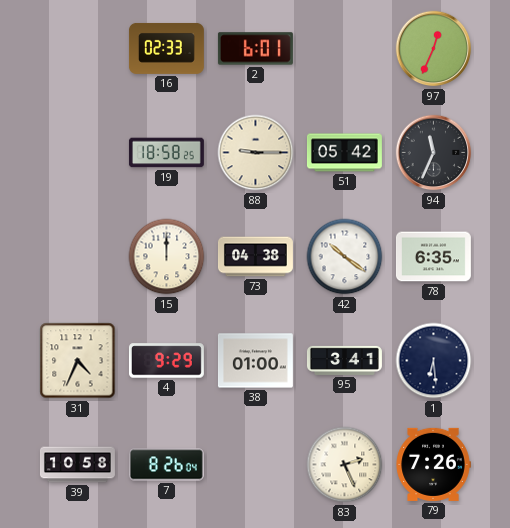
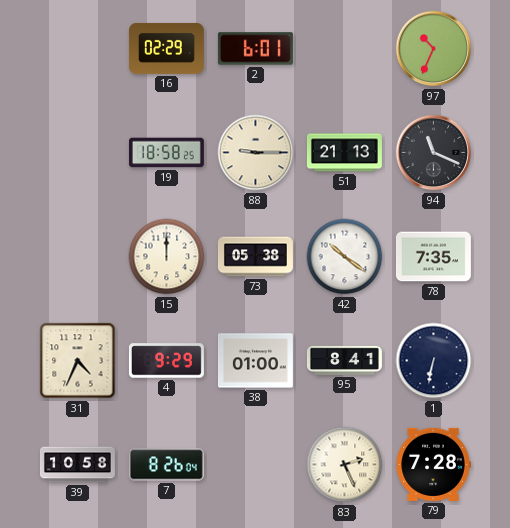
16: 02:33 -> 02:29 (166, 48)
97: 12:34 -> 10:34 (434, 49)
51: 05:42 -> 21:13 (344, 153)
94: 11:34 -> 11:19 (434, 153)
73: 04:38 -> 05:38 (255, 257)
78: 6:35 -> 7:35 (433, 257)
95: 3:41 -> 8:41 (344, 360)
1: 6:29 -> 6:32 (434, 361)
79: 7:26 -> 7:28 (433, 464)
